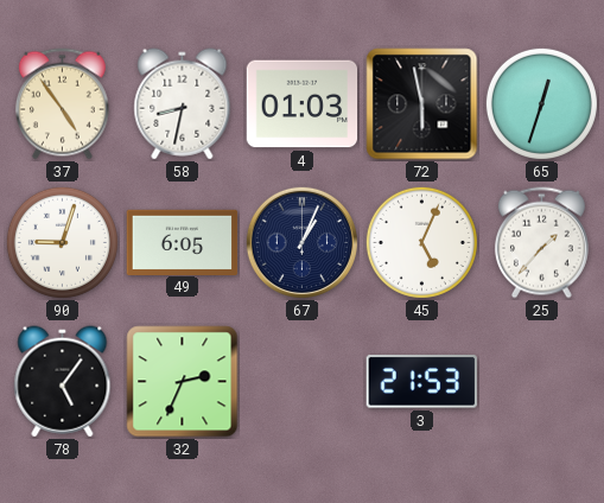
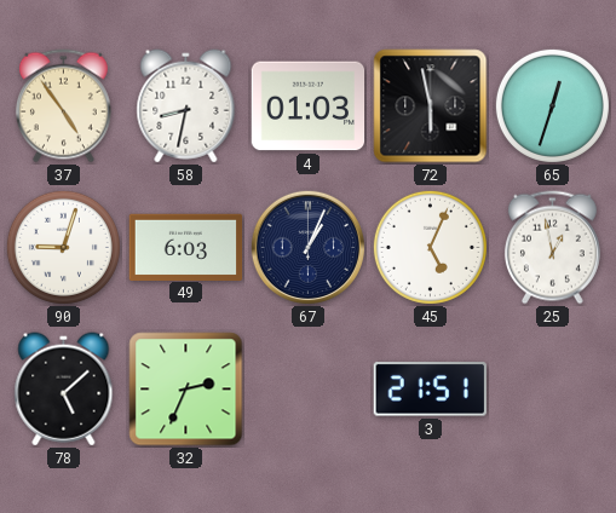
49: 6:05 -> 6:03 (186, 247)
25: 1:37 -> 12:58 (552, 248)
78: 5:06 -> 5:08 (64, 390)
3: 21:53 -> 21:51 (430, 390)
